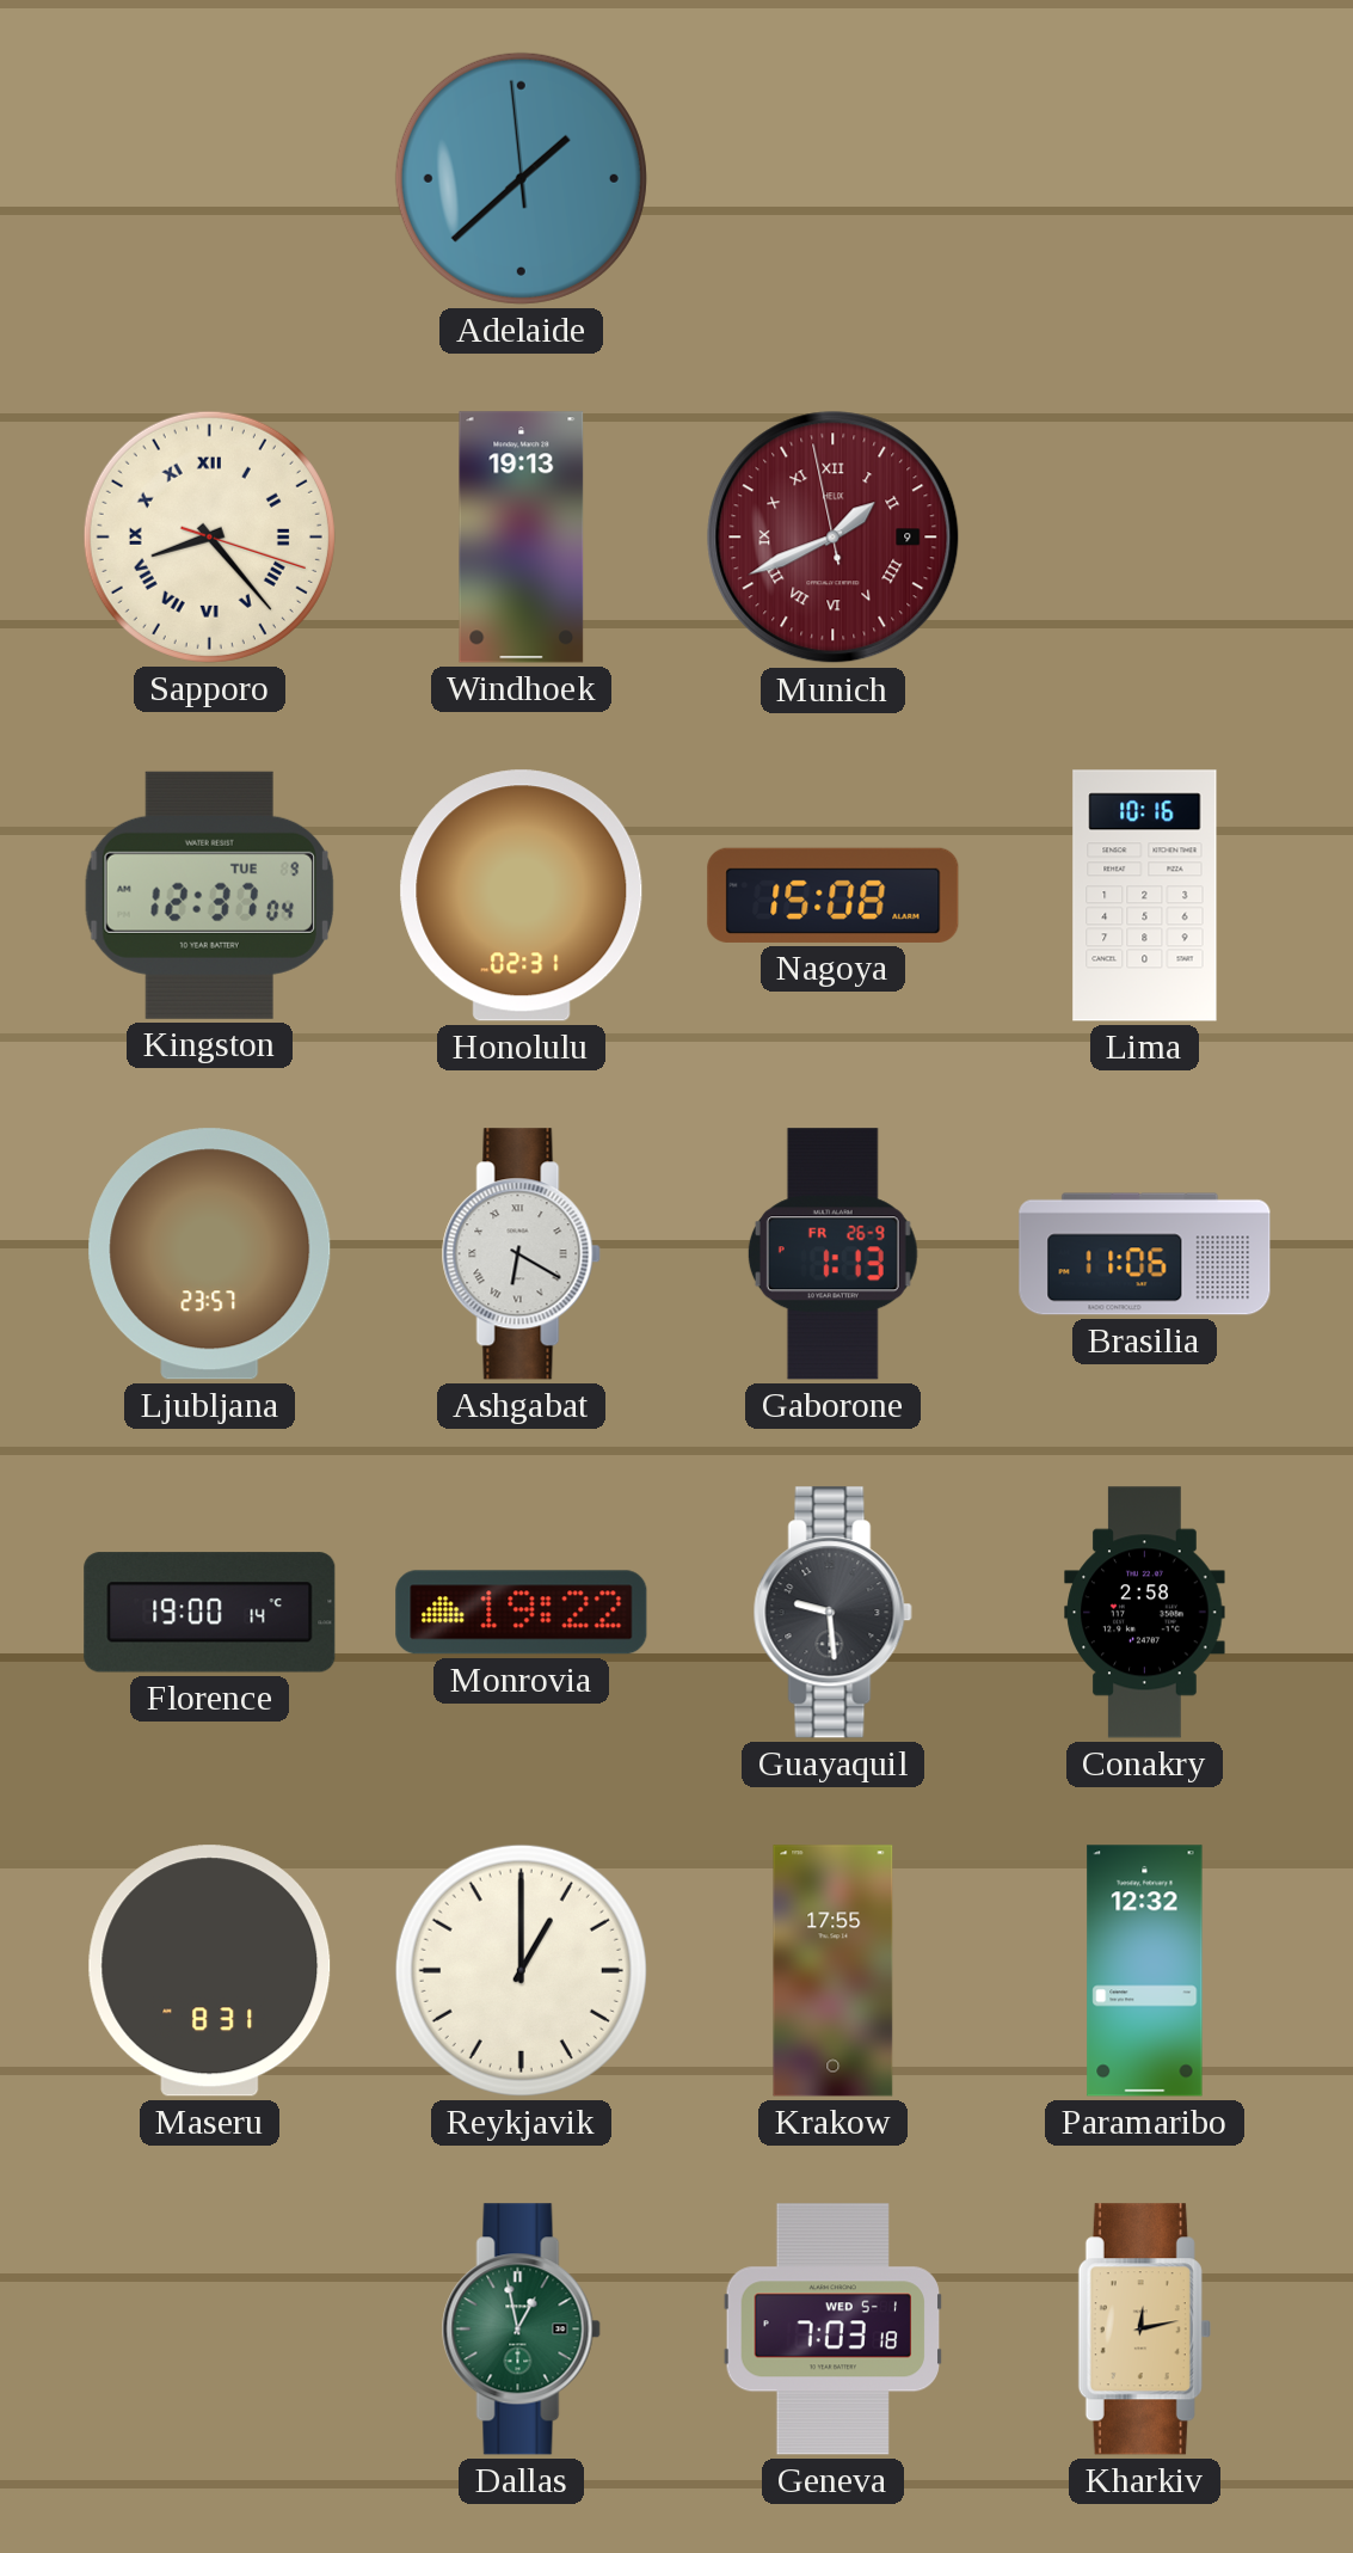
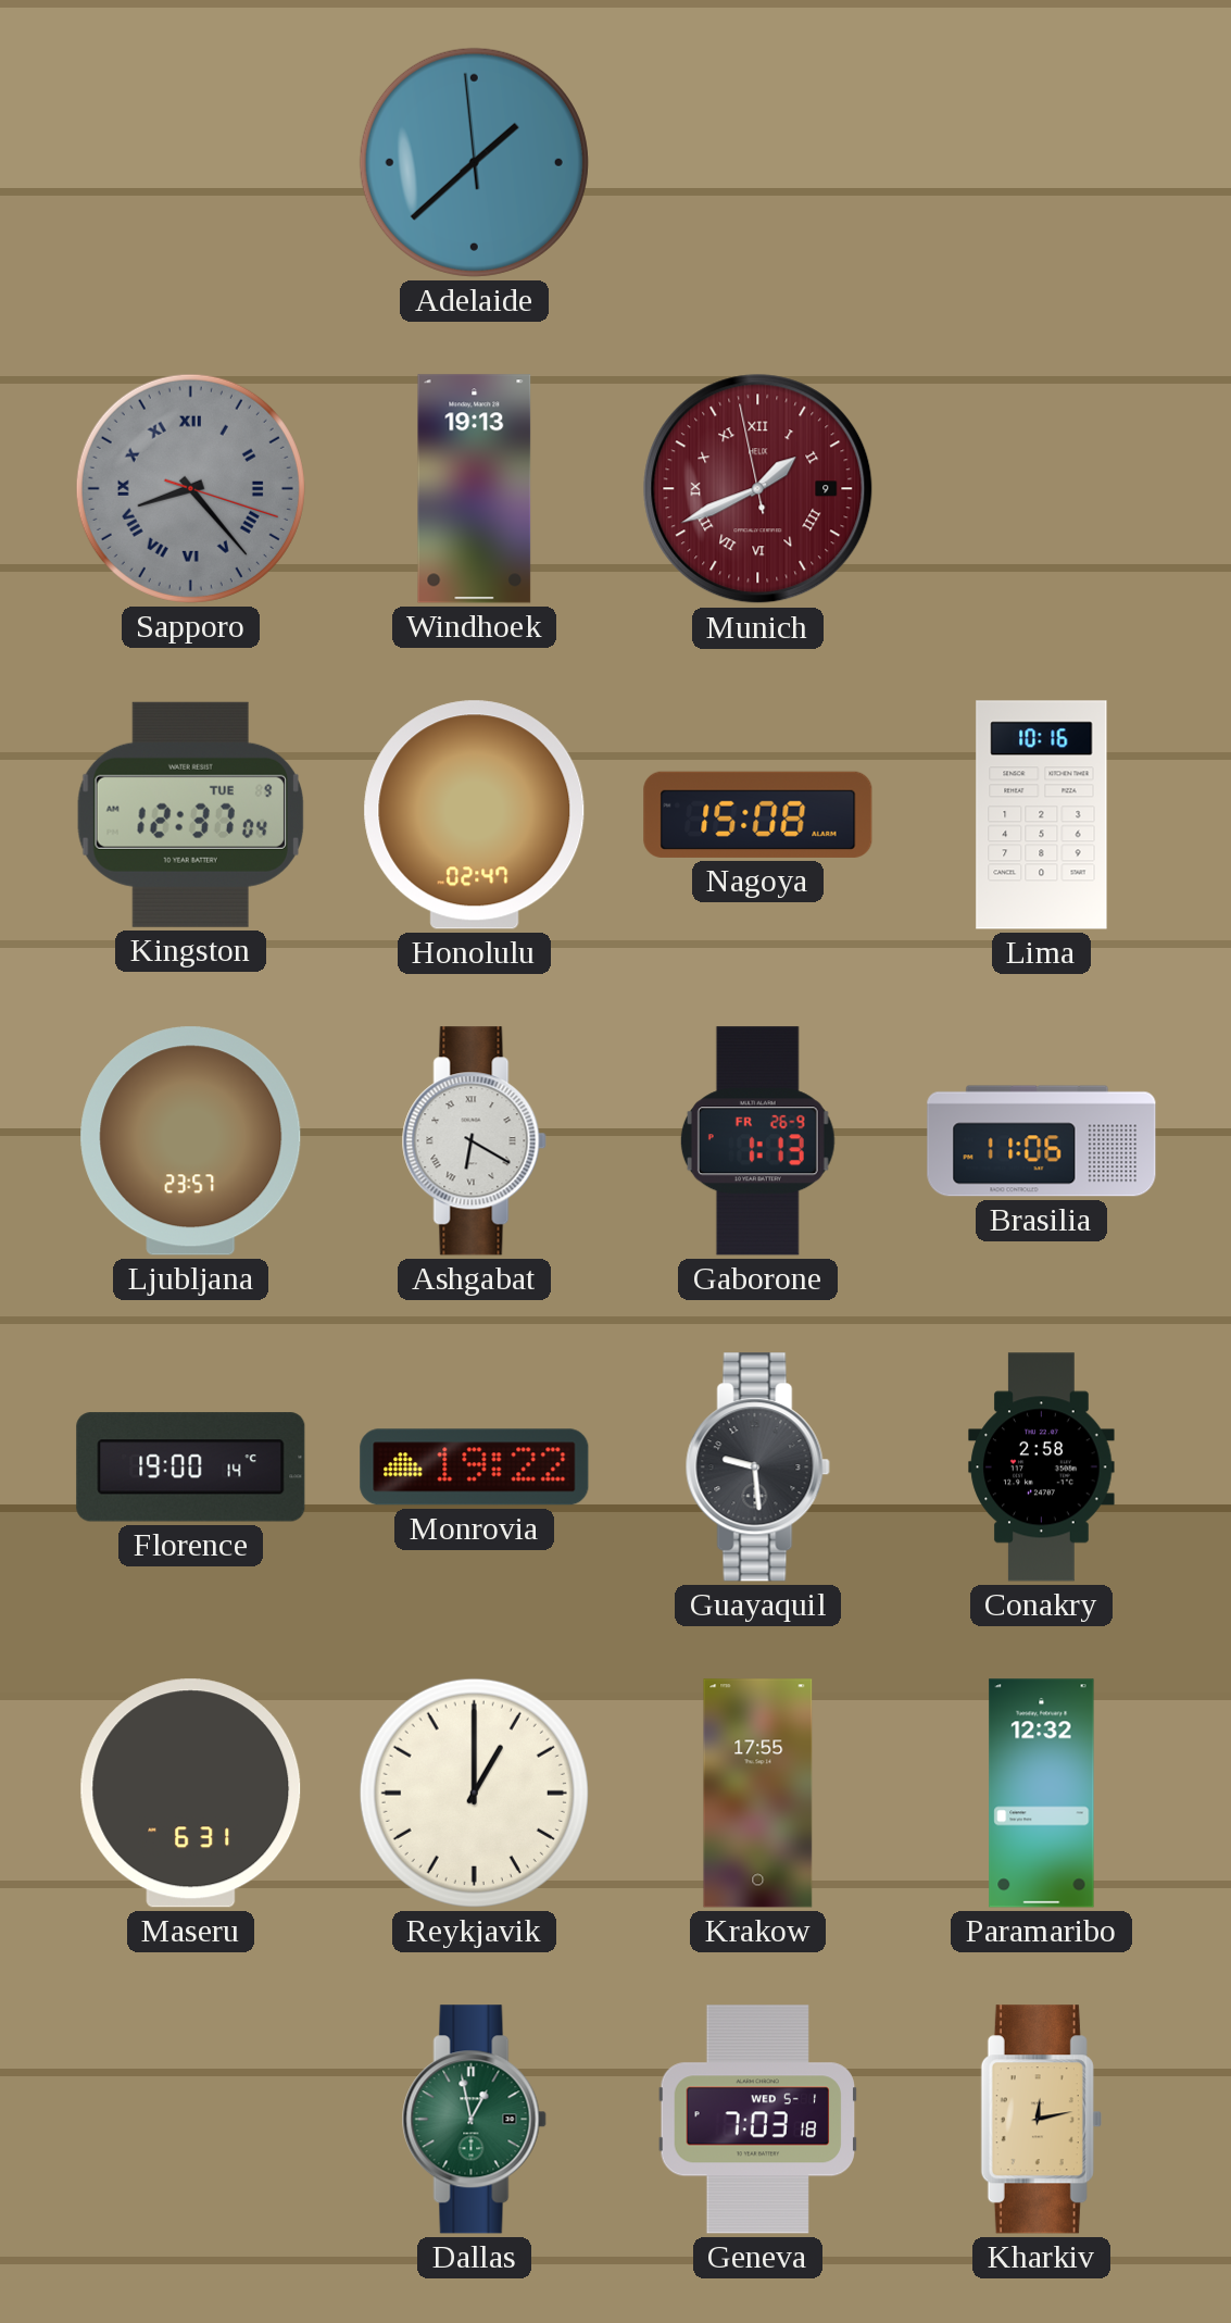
Sapporo dial: cream -> grey (190, 488)
Honolulu: 02:31 -> 02:47 (475, 815)
Maseru: 8:31 -> 6:31 (191, 1794)
